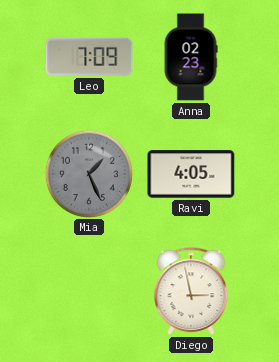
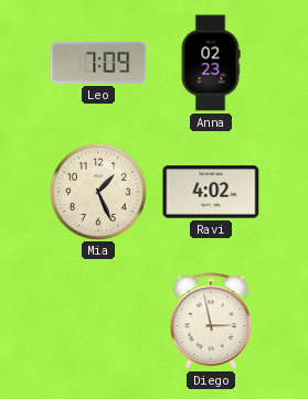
Mia dial: grey -> cream (97, 191)
Ravi: 4:05 -> 4:02 (211, 192)
